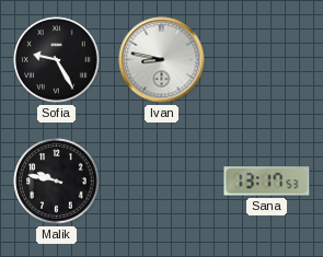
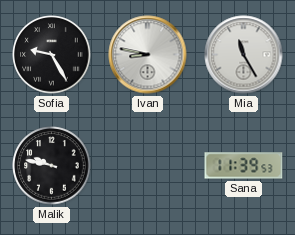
Mia: none -> 11:25 (244, 55)
Sana: 13:17 -> 11:39 (244, 166)
